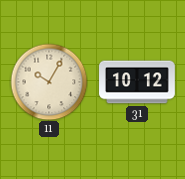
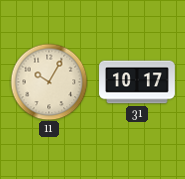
31: 10:12 -> 10:17 (137, 82)
